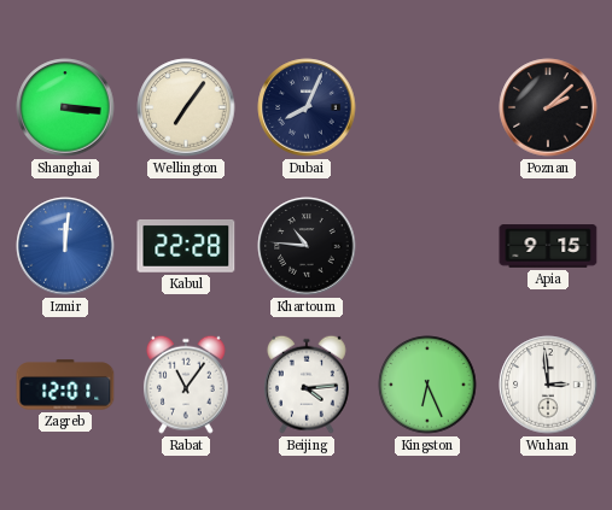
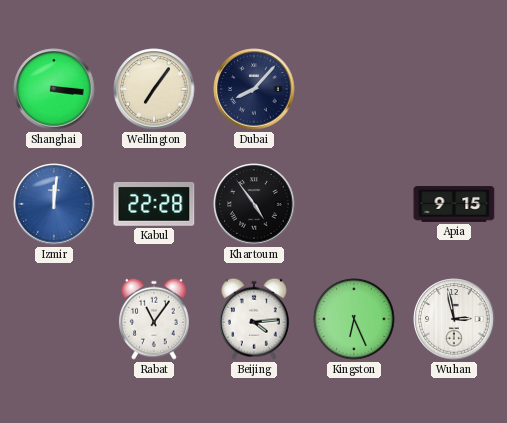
Dubai: 8:04 -> 8:07 (254, 89)
Poznan: 2:08 -> none (548, 107)
Khartoum: 10:46 -> 4:54 (254, 204)
Zagreb: 12:01 -> none (65, 385)
Wuhan: 2:59 -> 2:58 (454, 319)
